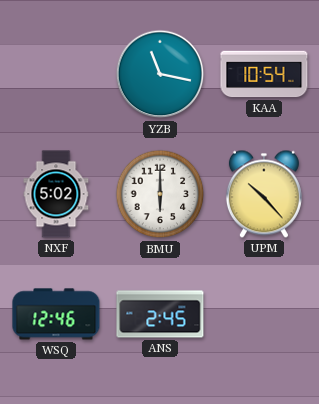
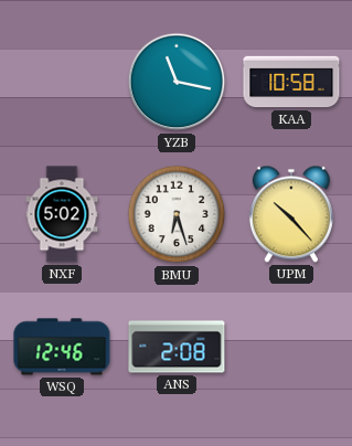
KAA: 10:54 -> 10:58 (291, 82)
BMU: 6:00 -> 6:27 (177, 214)
ANS: 2:45 -> 2:08 (177, 347)
